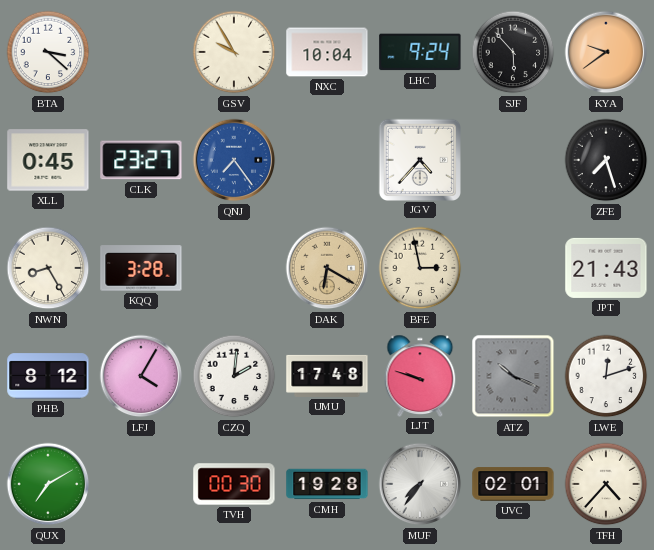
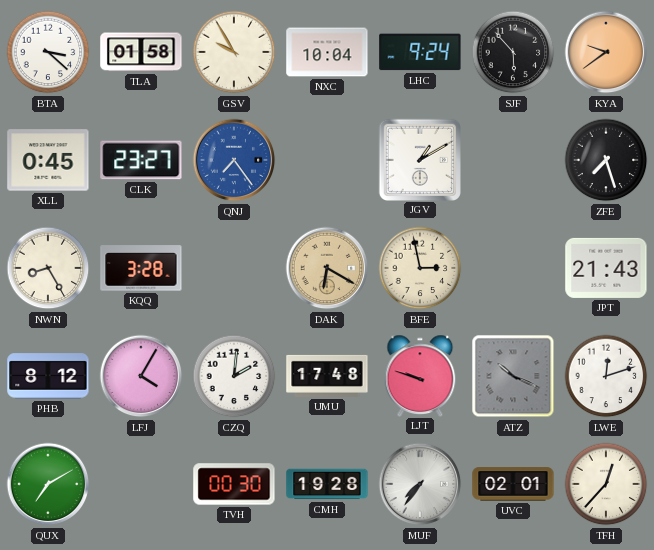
TLA: none -> 01:58 (141, 52)
JGV: 4:37 -> 1:10 (419, 159)
TFH: 4:37 -> 12:37 (606, 484)
